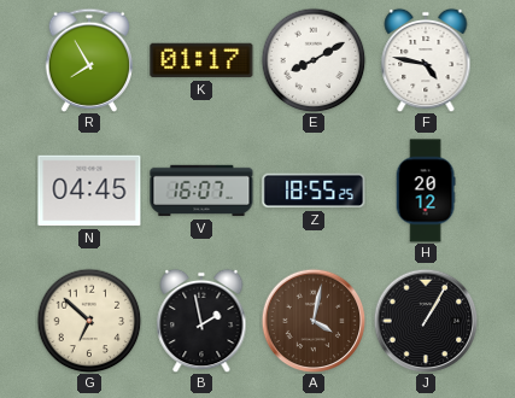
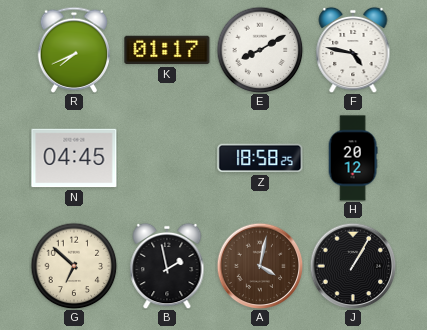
R: 7:55 -> 7:41 (74, 50)
V: 16:07 -> none (201, 191)
Z: 18:55 -> 18:58 (260, 158)
